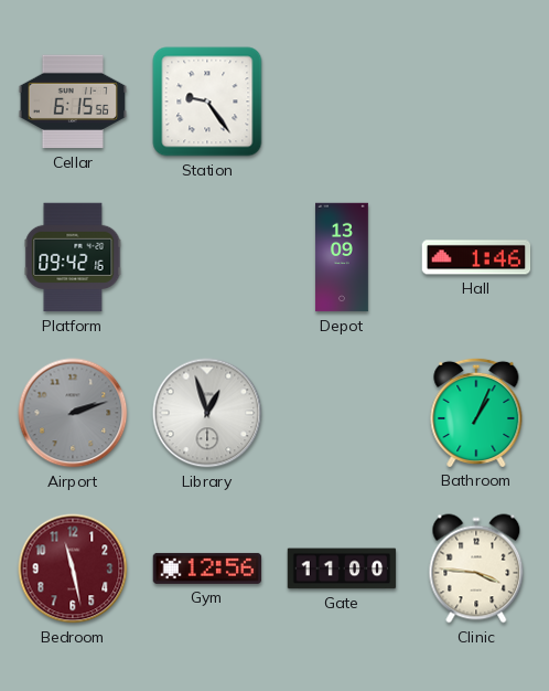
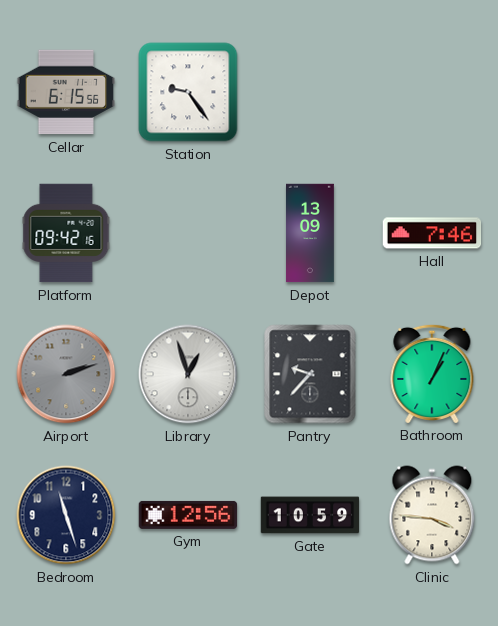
Hall: 1:46 -> 7:46 (432, 233)
Pantry: none -> 9:37 (310, 374)
Bedroom: 11:28 -> 11:27 (66, 515)
Bedroom dial: burgundy -> navy (66, 515)
Gate: 11:00 -> 10:59 (310, 515)
